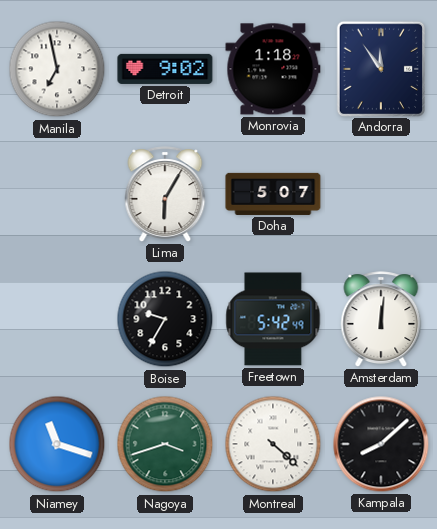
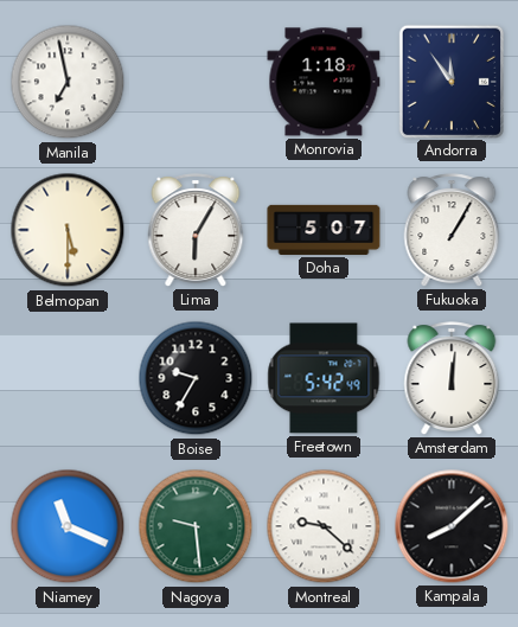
Detroit: 9:02 -> none (165, 69)
Belmopan: none -> 5:30 (68, 230)
Fukuoka: none -> 1:05 (452, 230)
Niamey: 11:18 -> 11:19 (68, 526)
Nagoya: 3:42 -> 9:29 (196, 526)
Montreal: 4:22 -> 9:22 (324, 526)
